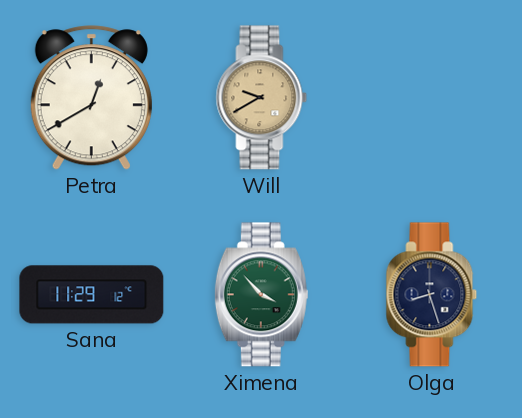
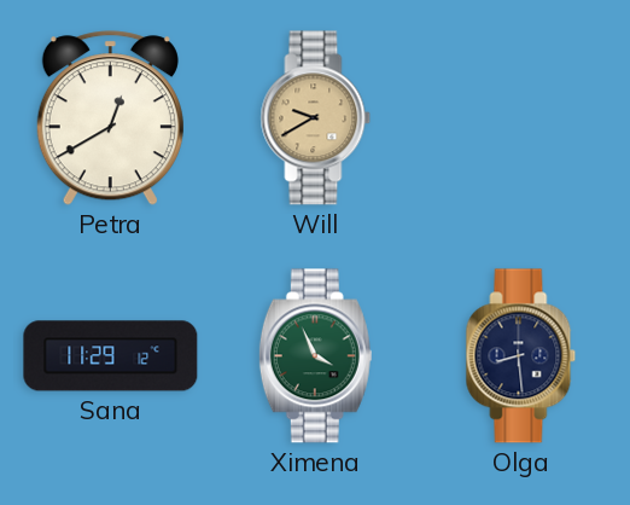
Ximena: 3:53 -> 3:56 (315, 356)
Olga: 8:27 -> 8:29 (521, 356)
